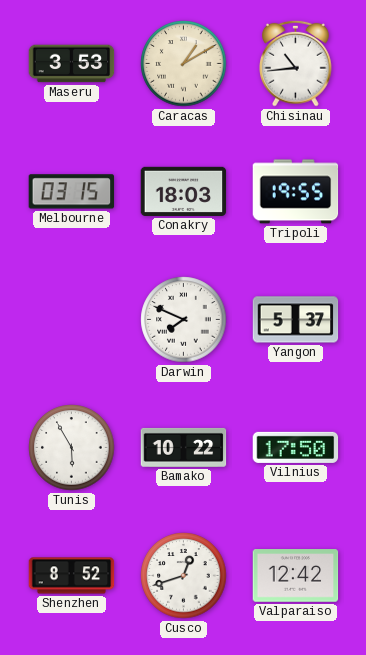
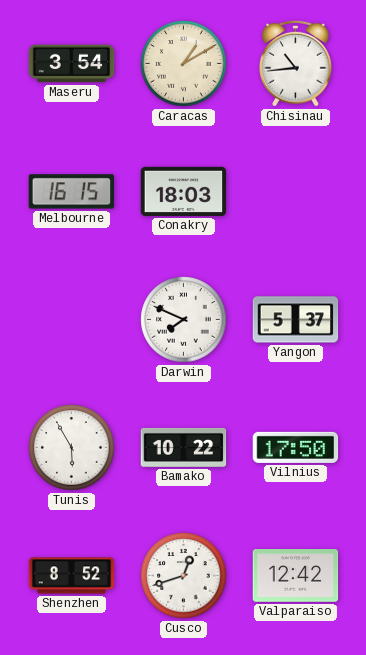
Maseru: 3:53 -> 3:54 (72, 64)
Melbourne: 03:15 -> 16:15 (72, 192)
Tripoli: 19:55 -> none (296, 192)
